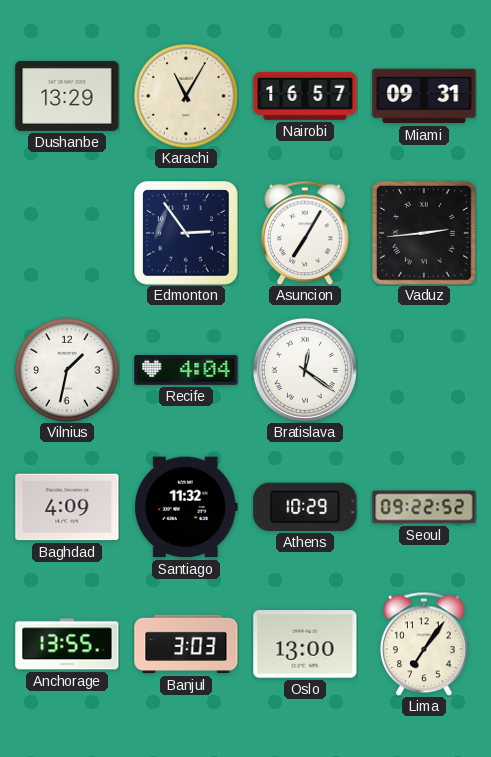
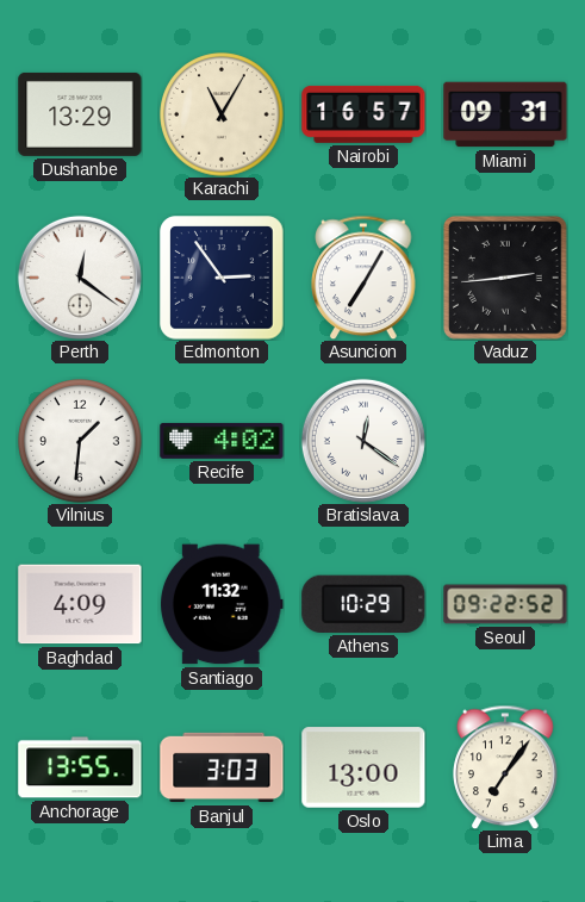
Perth: none -> 12:21 (80, 278)
Vilnius: 1:32 -> 1:31 (80, 441)
Recife: 4:04 -> 4:02 (222, 441)
